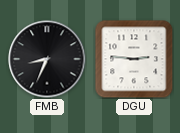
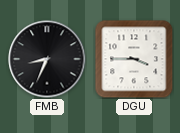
DGU: 2:46 -> 3:45 (134, 59)
